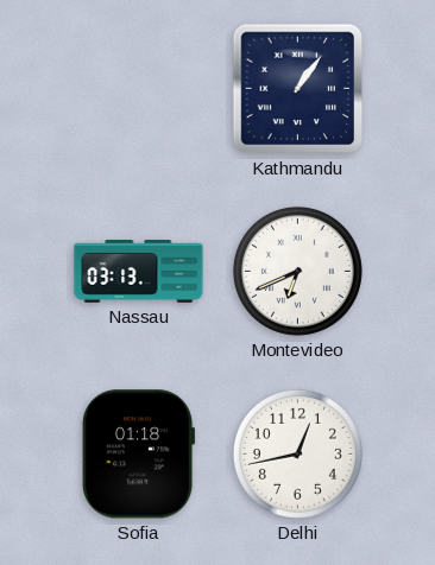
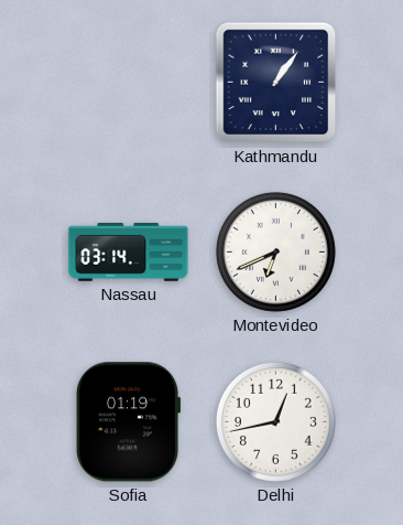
Nassau: 03:13 -> 03:14 (129, 253)
Sofia: 01:18 -> 01:19 (129, 422)
